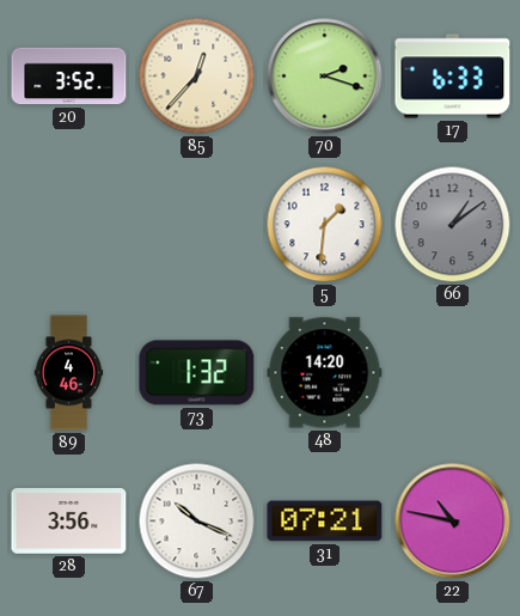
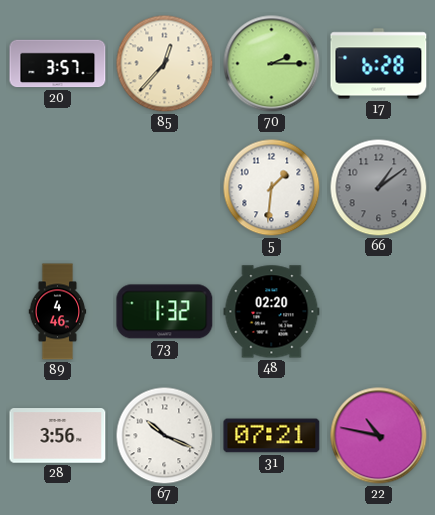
20: 3:52 -> 3:57 (58, 64)
70: 2:18 -> 2:15 (272, 64)
17: 6:33 -> 6:28 (379, 64)
48: 14:20 -> 02:20 (272, 312)
